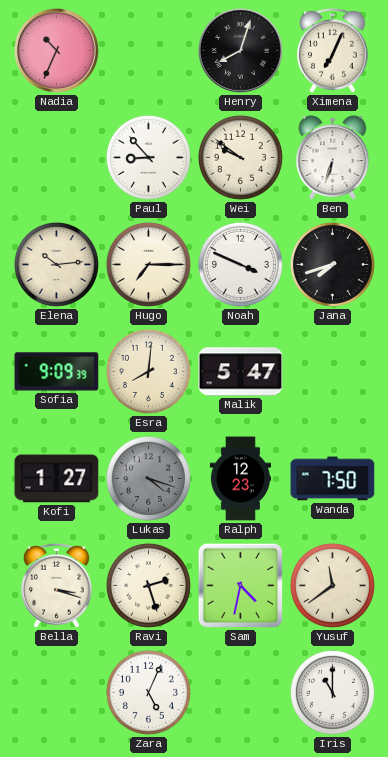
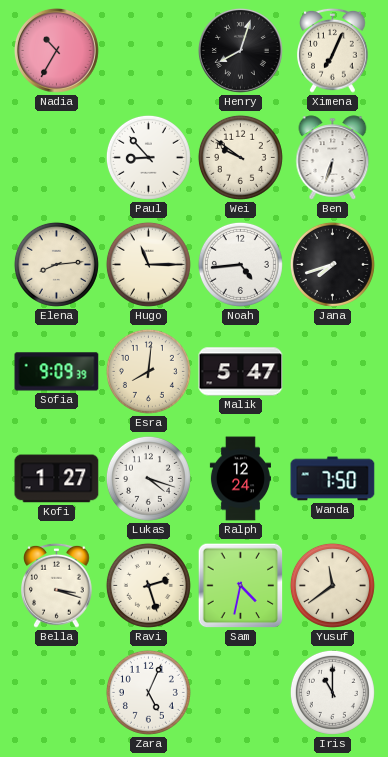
Nadia: 10:34 -> 10:35 (57, 51)
Elena: 10:14 -> 8:14 (56, 264)
Hugo: 7:15 -> 11:15 (148, 264)
Noah: 3:49 -> 4:44 (240, 264)
Lukas dial: grey -> white (148, 478)
Ralph: 12:23 -> 12:24 (240, 479)
